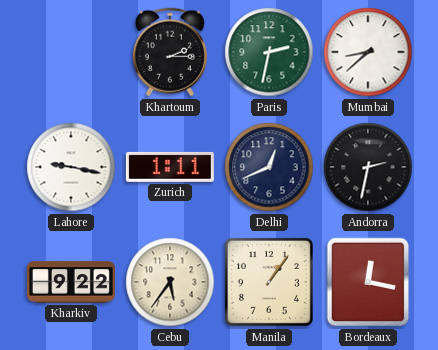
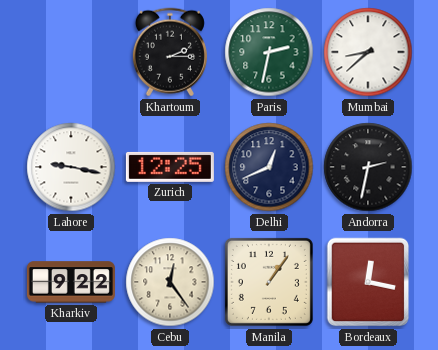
Zurich: 1:11 -> 12:25 (170, 167)
Cebu: 5:36 -> 12:24 (170, 282)
